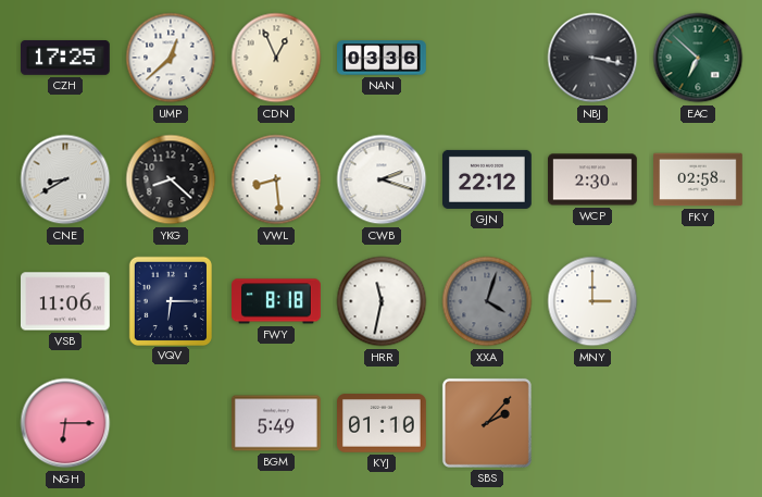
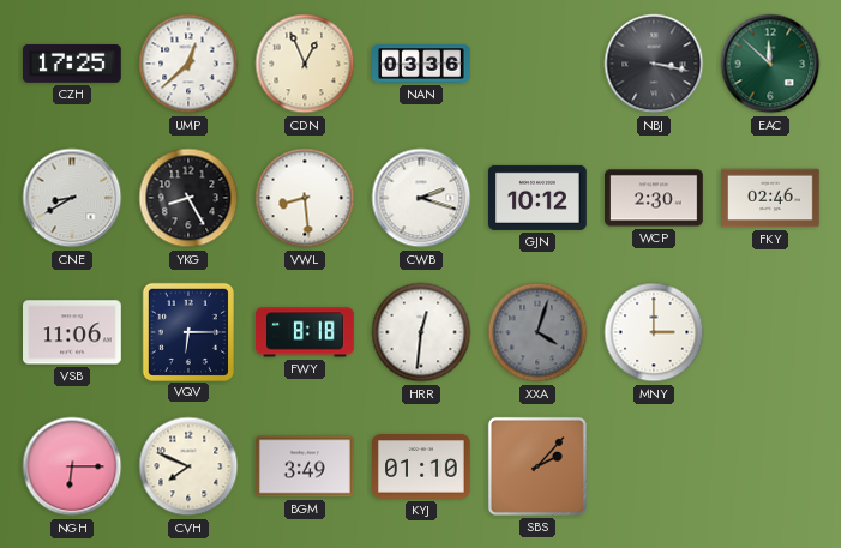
EAC: 6:52 -> 11:52 (770, 64)
YKG: 8:22 -> 8:25 (188, 198)
GJN: 22:12 -> 10:12 (539, 198)
FKY: 02:58 -> 02:46 (771, 198)
HRR: 11:32 -> 12:31 (421, 332)
CVH: none -> 7:49 (188, 466)
BGM: 5:49 -> 3:49 (306, 466)
